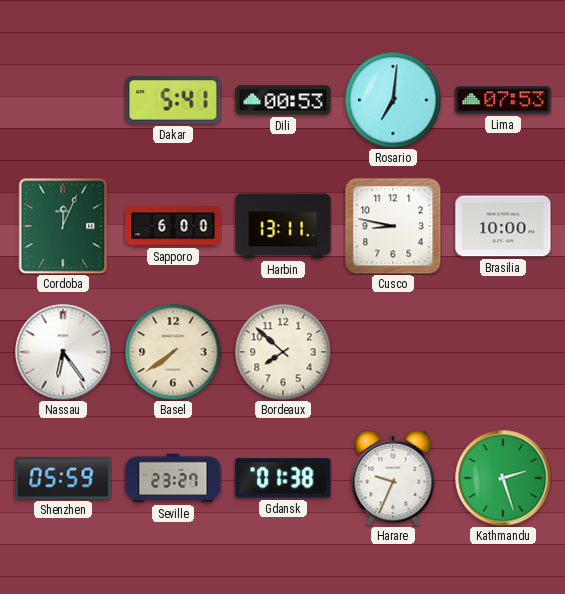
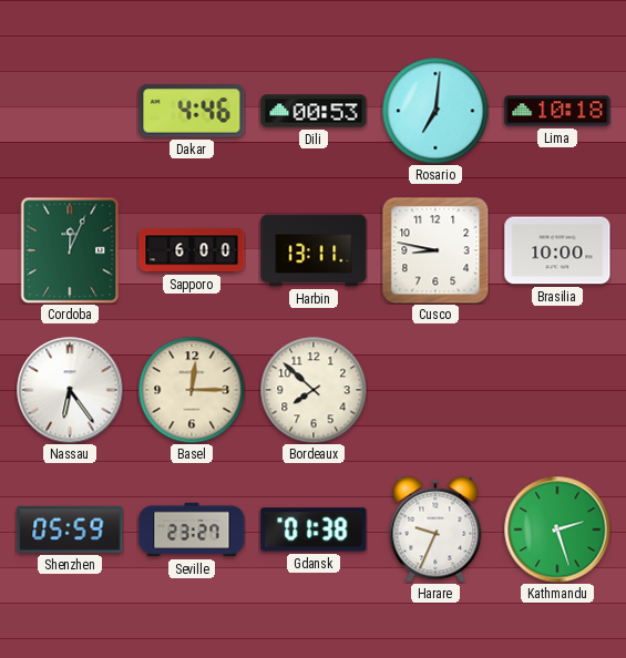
Dakar: 5:41 -> 4:46 (192, 111)
Lima: 07:53 -> 10:18 (557, 111)
Basel: 7:39 -> 12:15 (192, 390)
